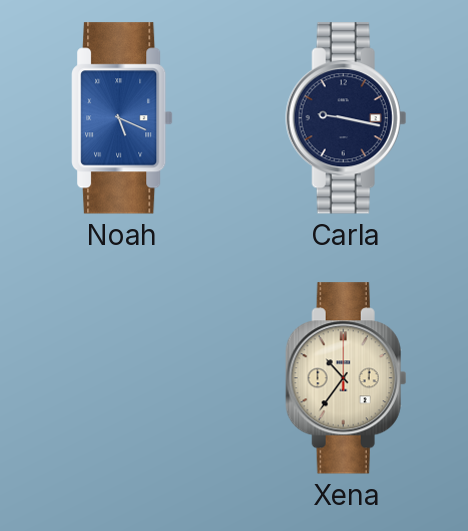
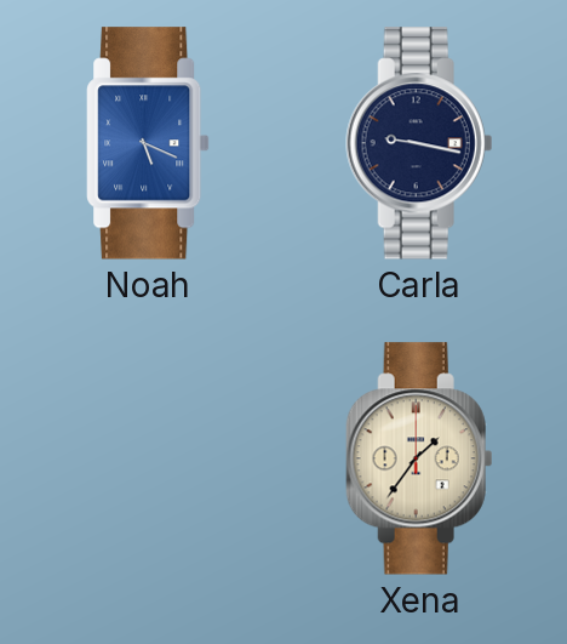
Xena: 10:36 -> 1:36 (419, 458)
